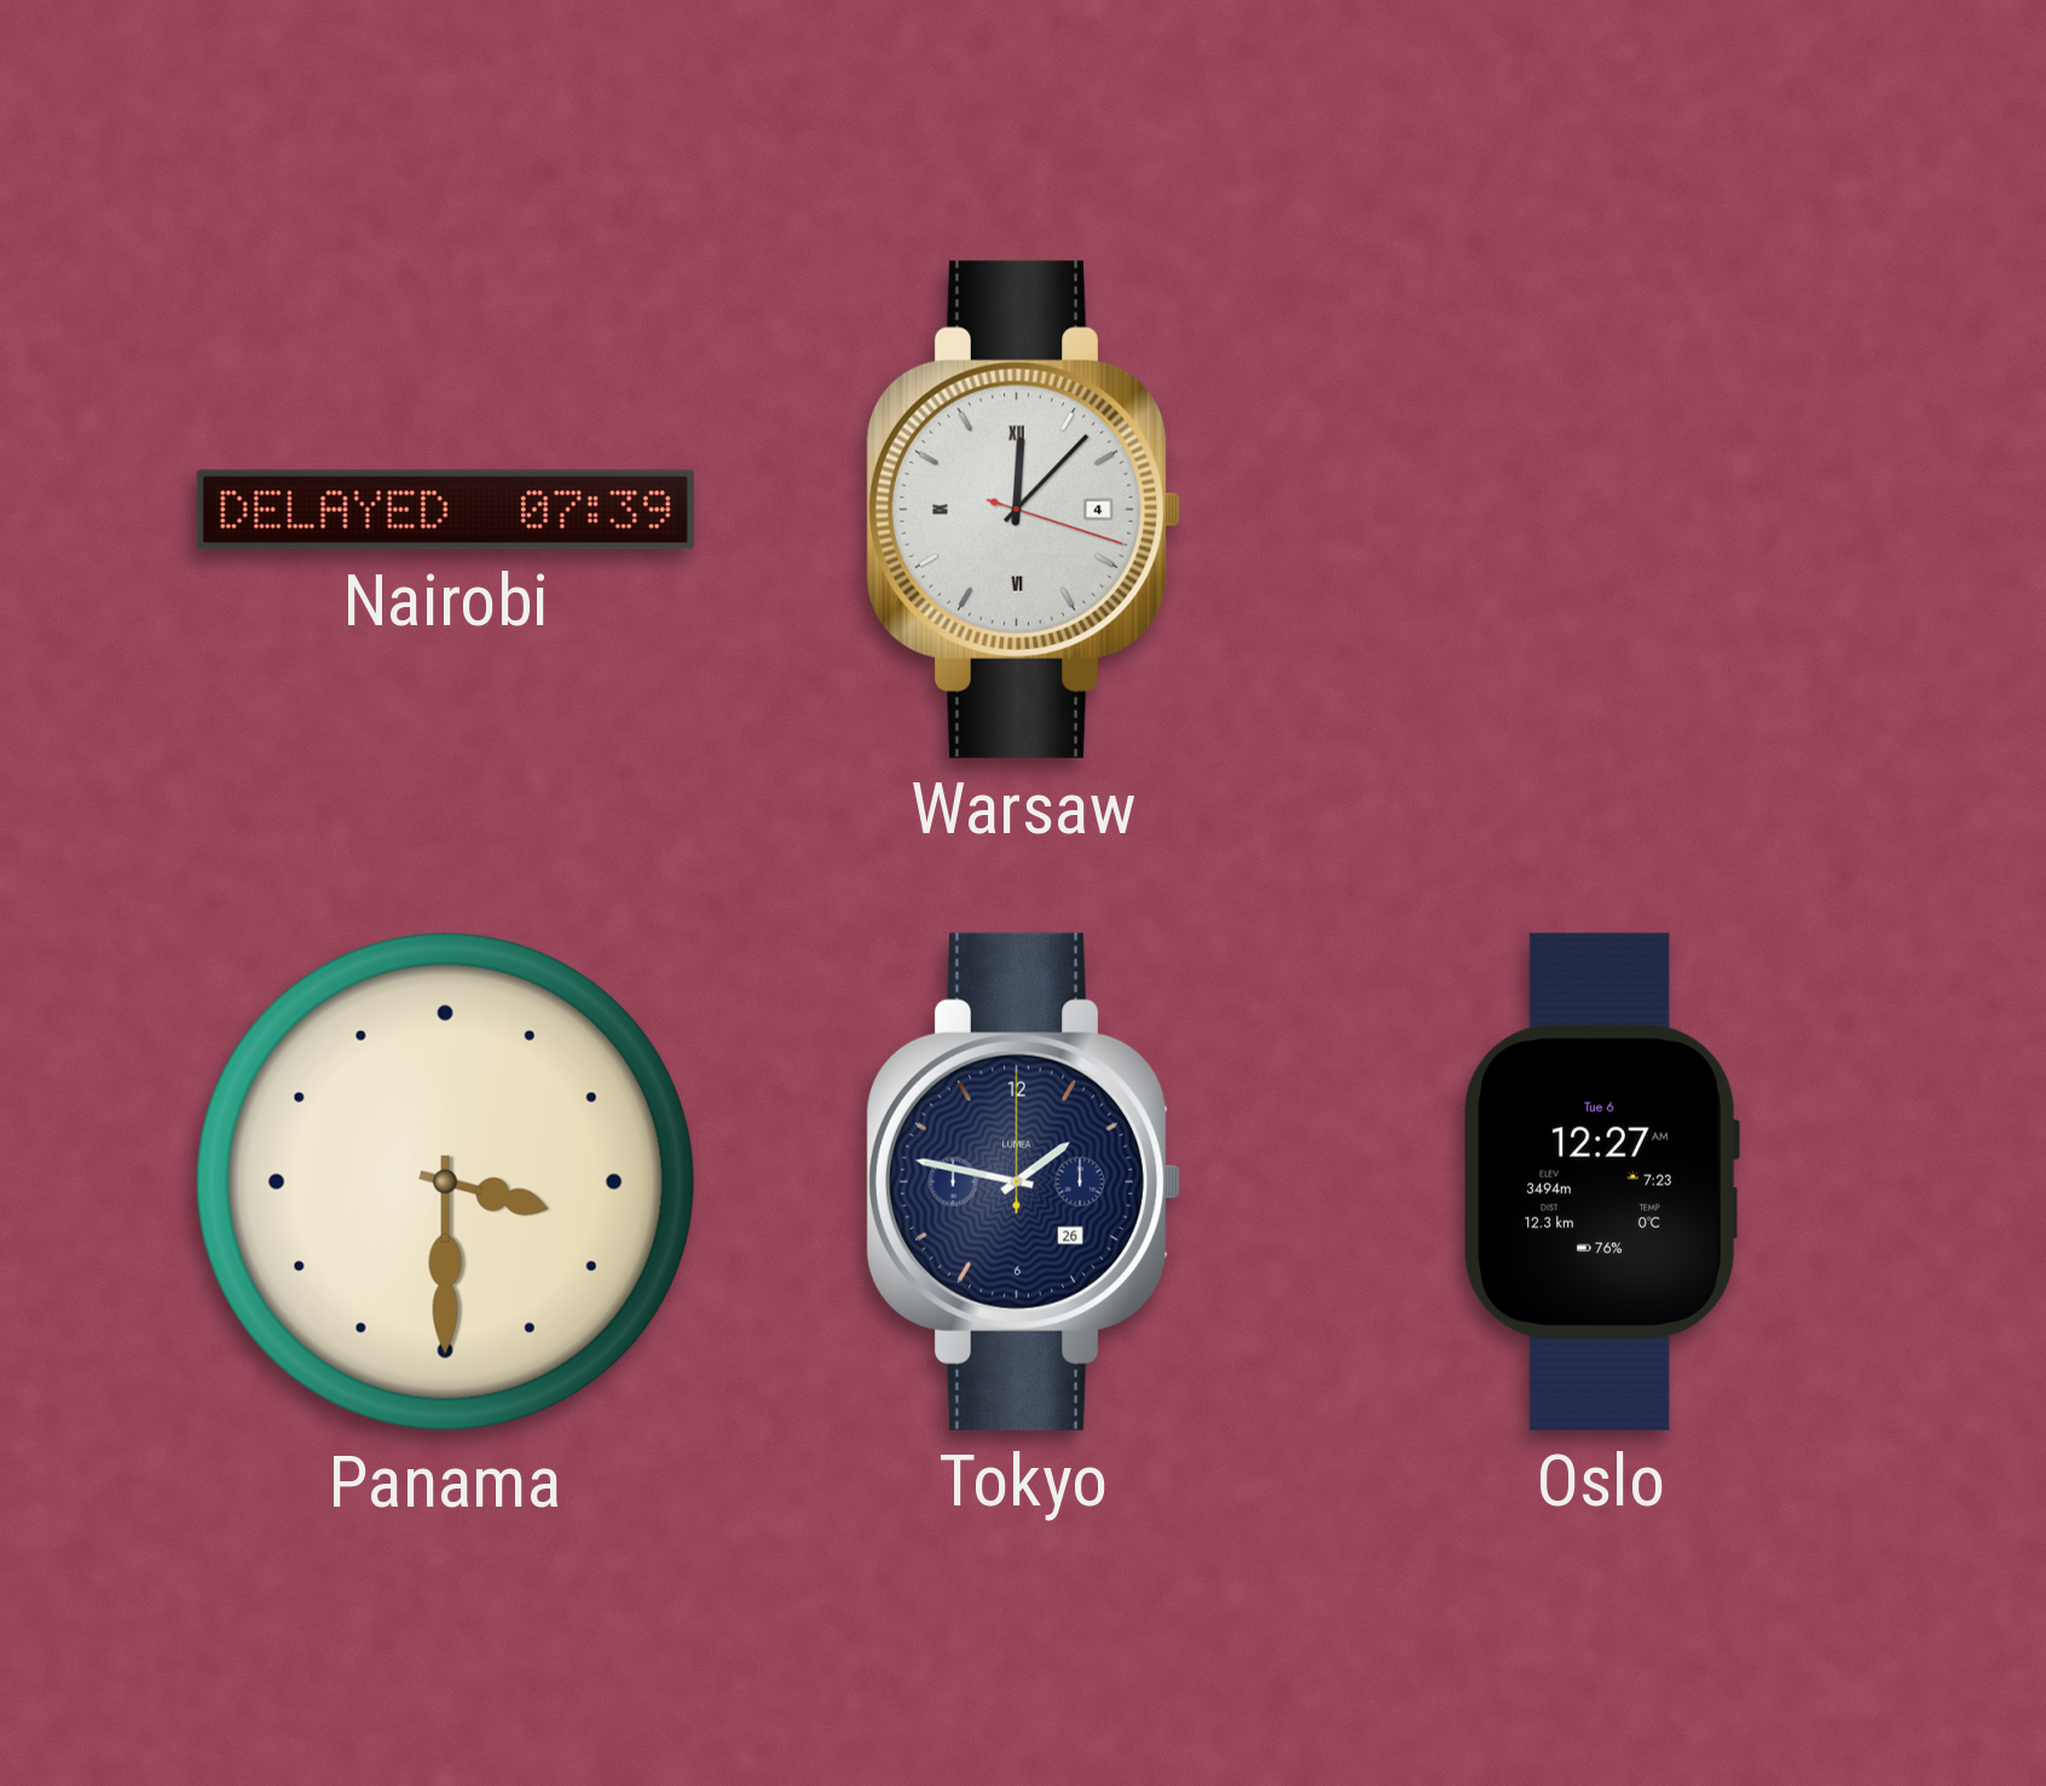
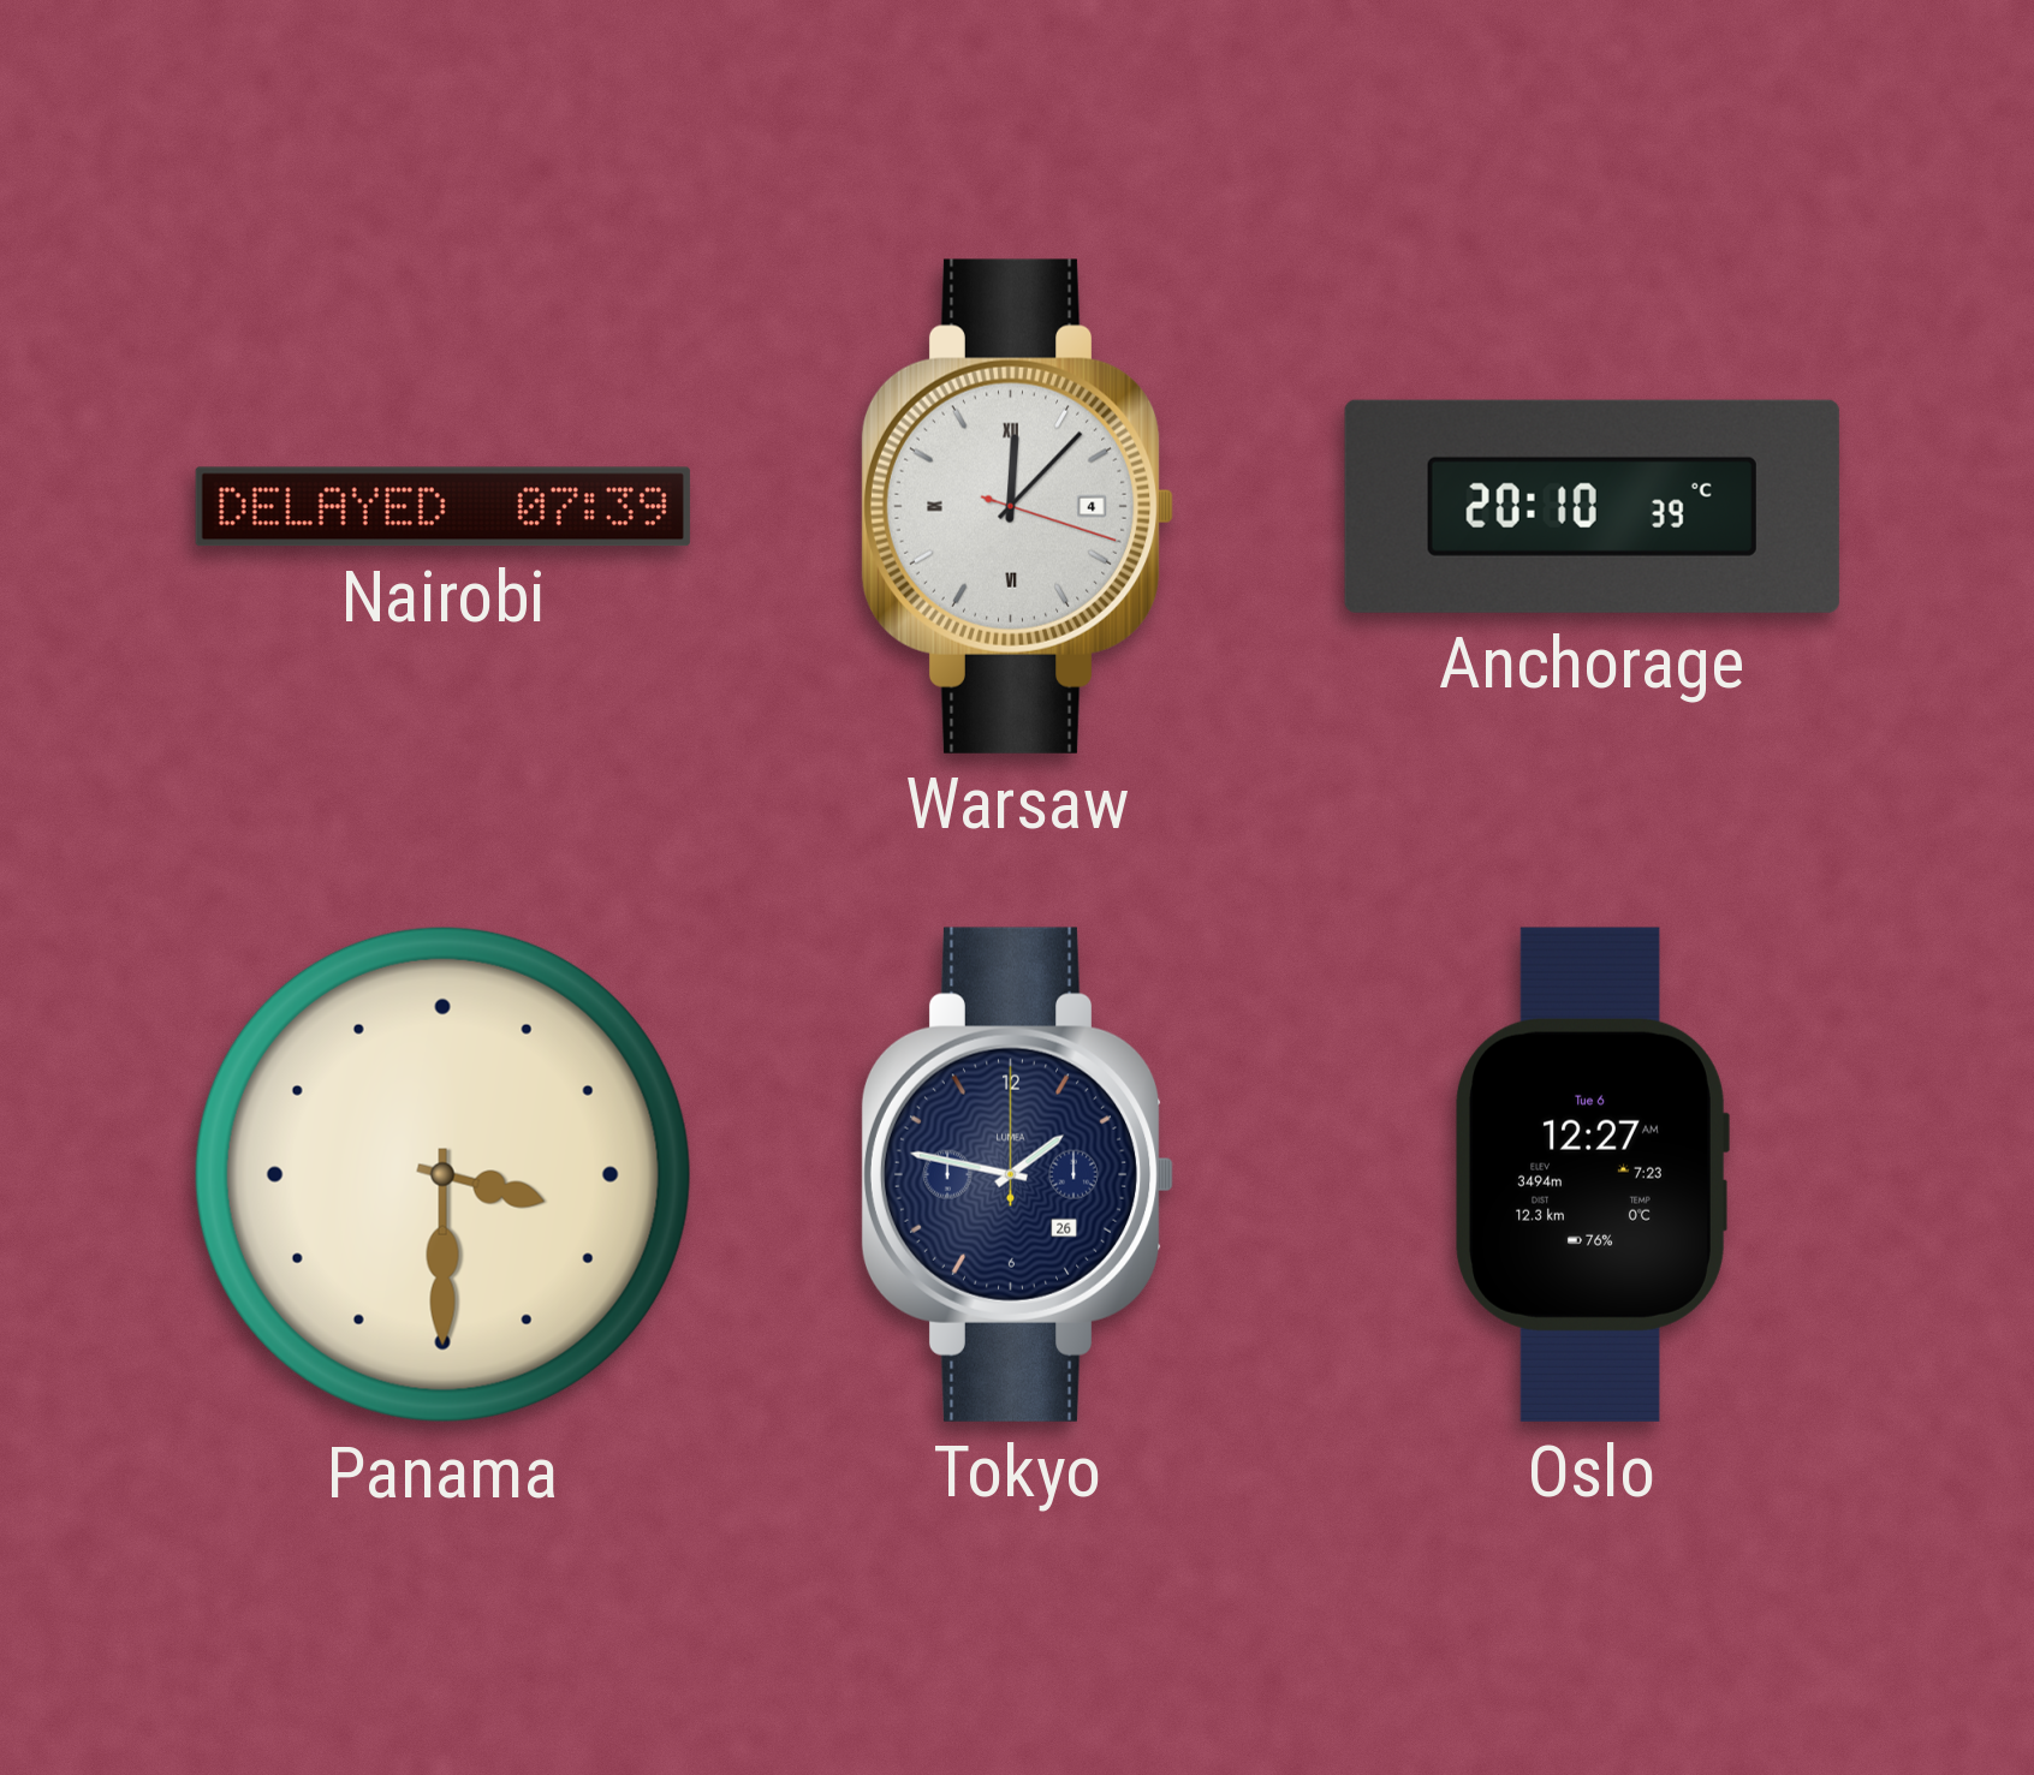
Anchorage: none -> 20:10 (1592, 506)
